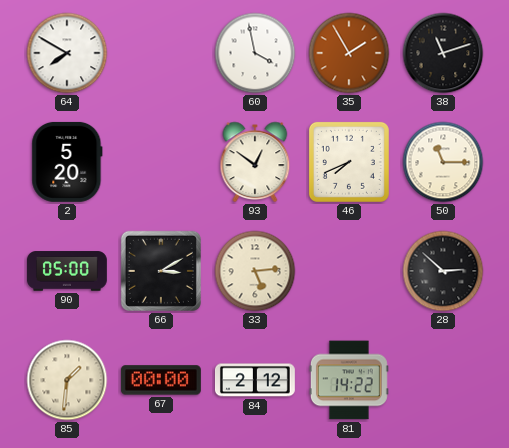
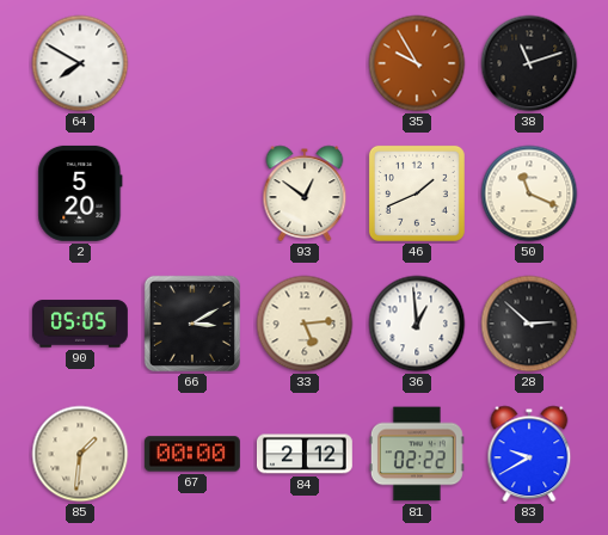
60: 3:58 -> none (255, 53)
35: 1:55 -> 9:55 (417, 63)
46: 7:41 -> 1:41 (417, 193)
50: 11:15 -> 11:19 (529, 193)
90: 05:00 -> 05:05 (80, 324)
36: none -> 12:59 (417, 324)
81: 14:22 -> 02:22 (417, 454)
83: none -> 9:40 (529, 454)
